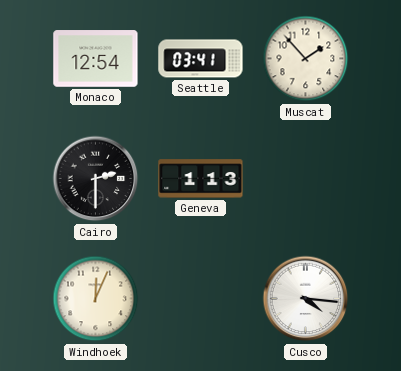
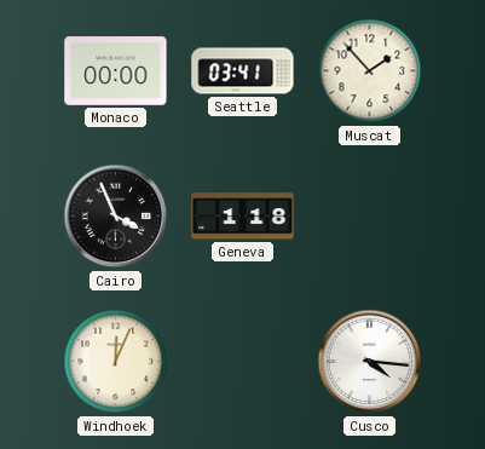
Monaco: 12:54 -> 00:00 (116, 71)
Cairo: 2:30 -> 3:56 (116, 217)
Geneva: 1:13 -> 1:18 (243, 217)
